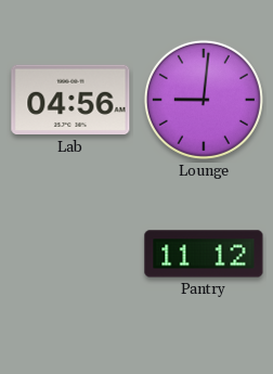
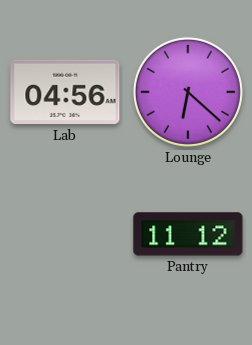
Lounge: 9:01 -> 6:22 (188, 92)
